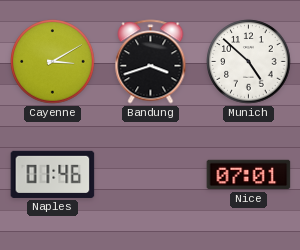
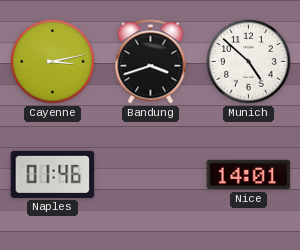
Cayenne: 3:10 -> 3:13 (53, 62)
Nice: 07:01 -> 14:01 (249, 175)
